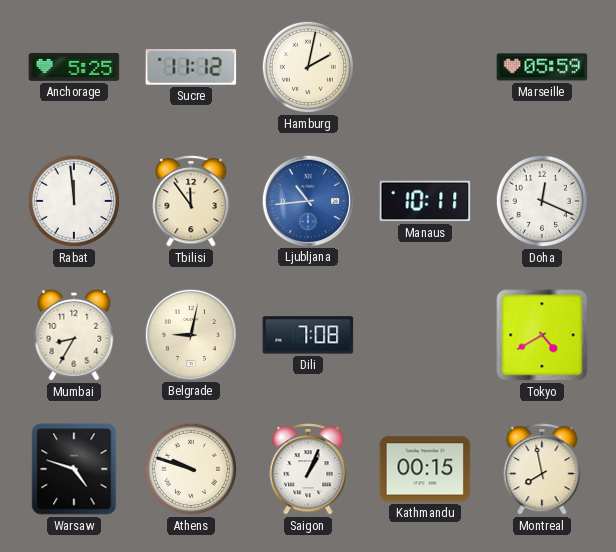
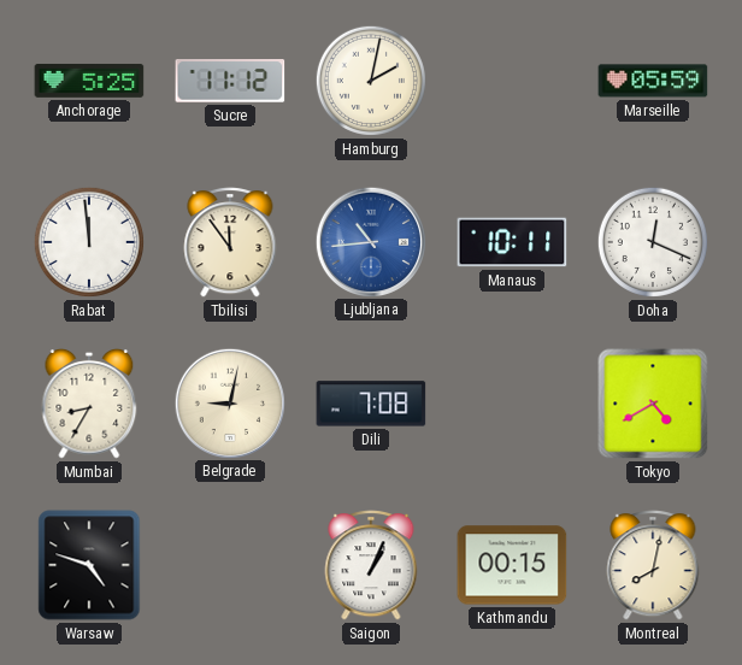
Athens: 9:48 -> none (191, 469)
Montreal: 7:58 -> 8:02 (653, 565)
